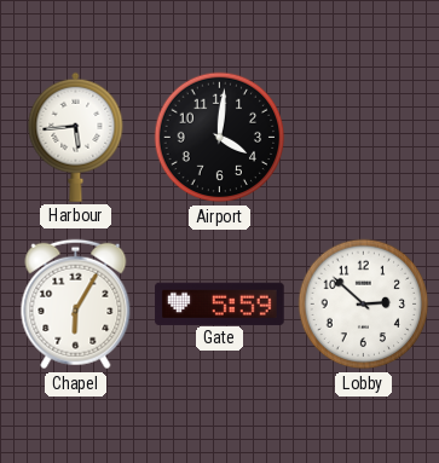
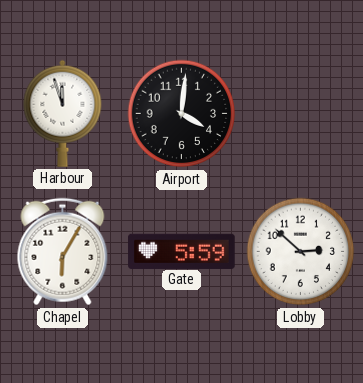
Harbour: 5:44 -> 11:57 (63, 113)
